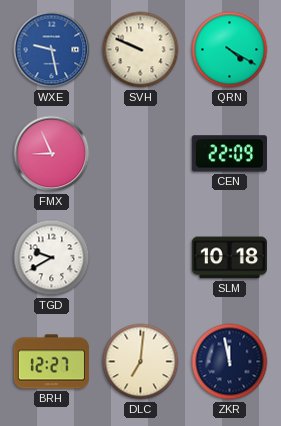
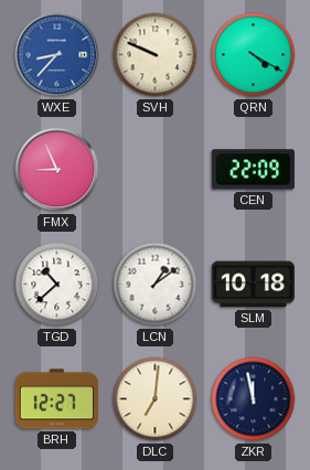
WXE: 9:28 -> 8:37 (57, 55)
TGD: 9:40 -> 10:38 (57, 285)
LCN: none -> 1:09 (156, 285)
